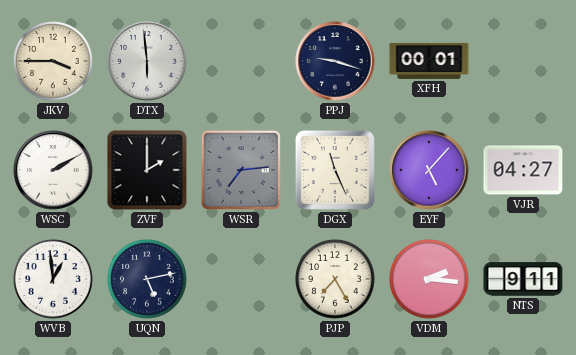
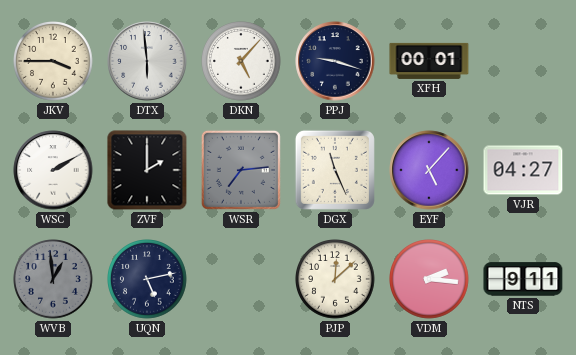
DKN: none -> 5:07 (241, 61)
WVB dial: white -> grey (53, 279)
PJP: 7:25 -> 12:08 (335, 279)
